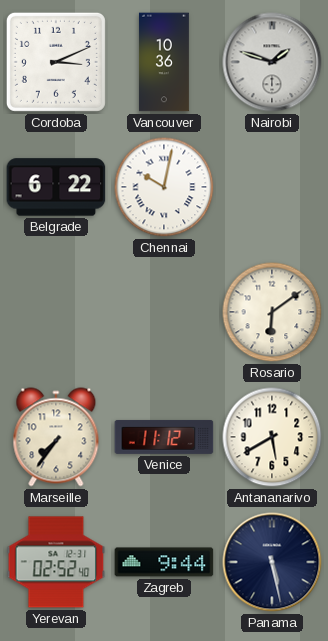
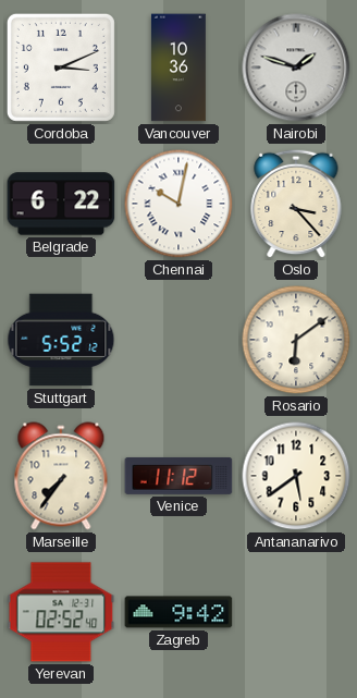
Oslo: none -> 3:23 (296, 204)
Stuttgart: none -> 5:52 (61, 340)
Antananarivo: 5:40 -> 5:39 (296, 476)
Zagreb: 9:44 -> 9:42 (178, 612)
Panama: 5:28 -> none (272, 562)
